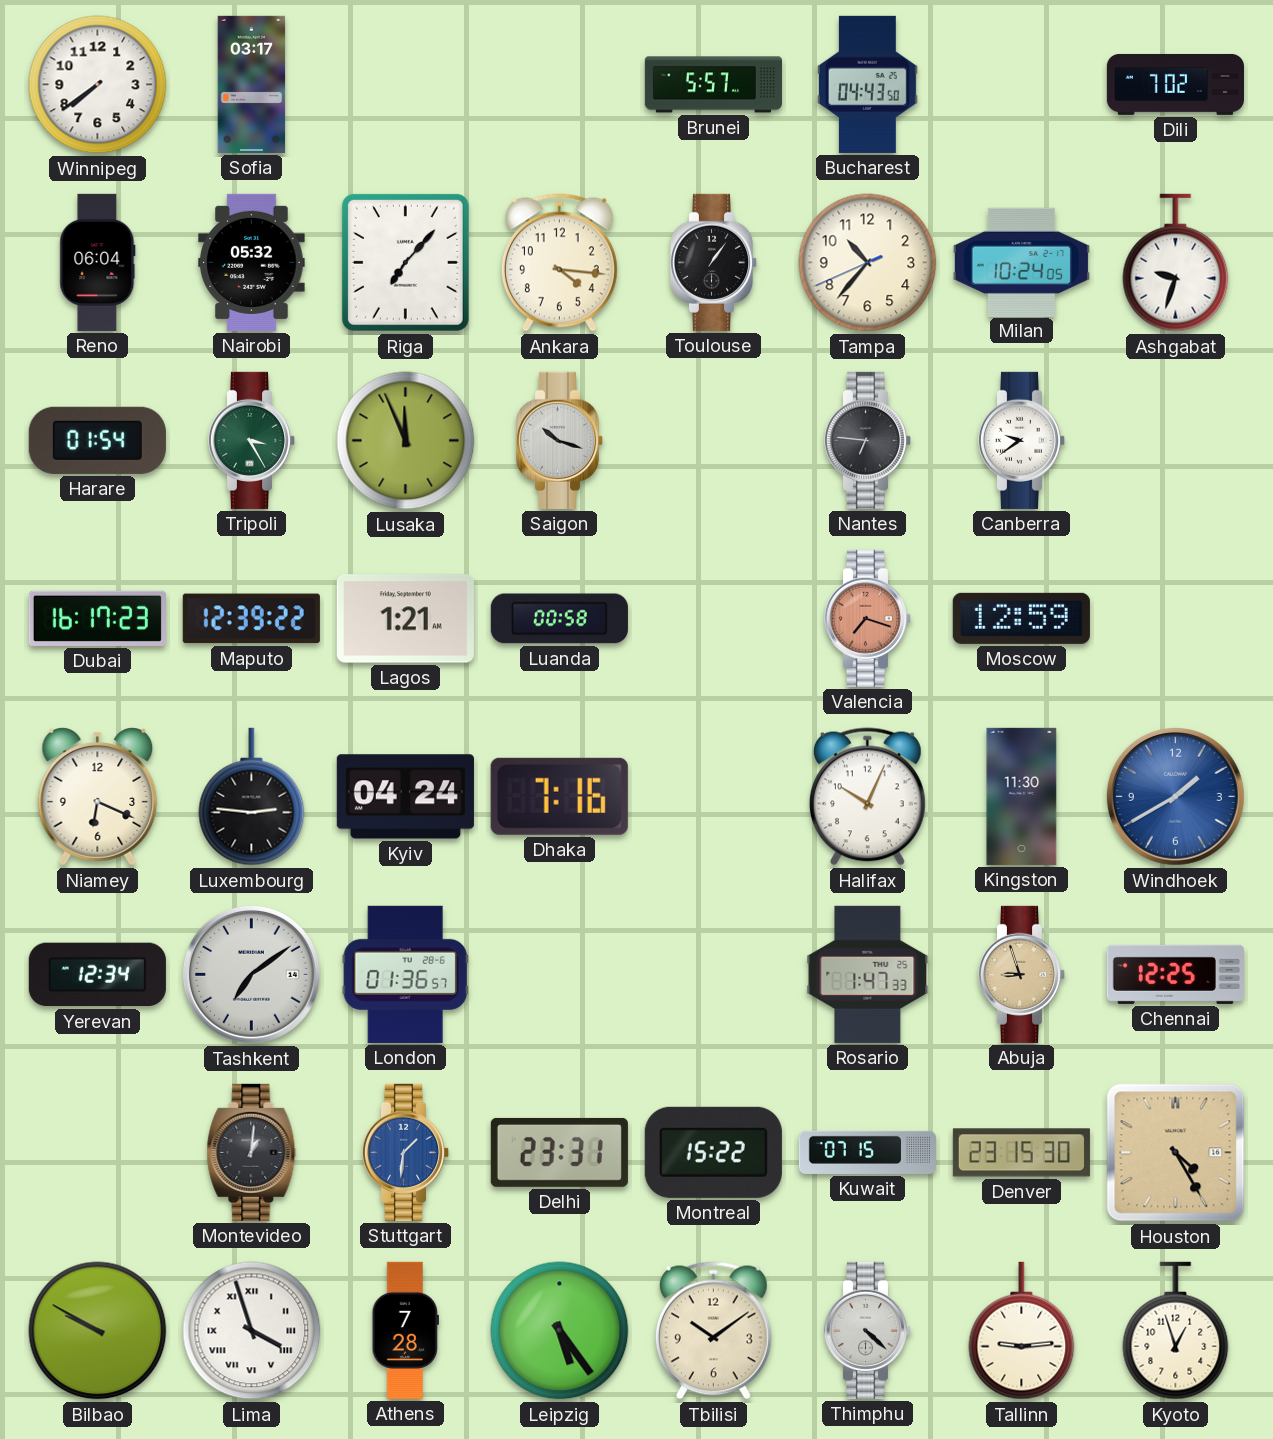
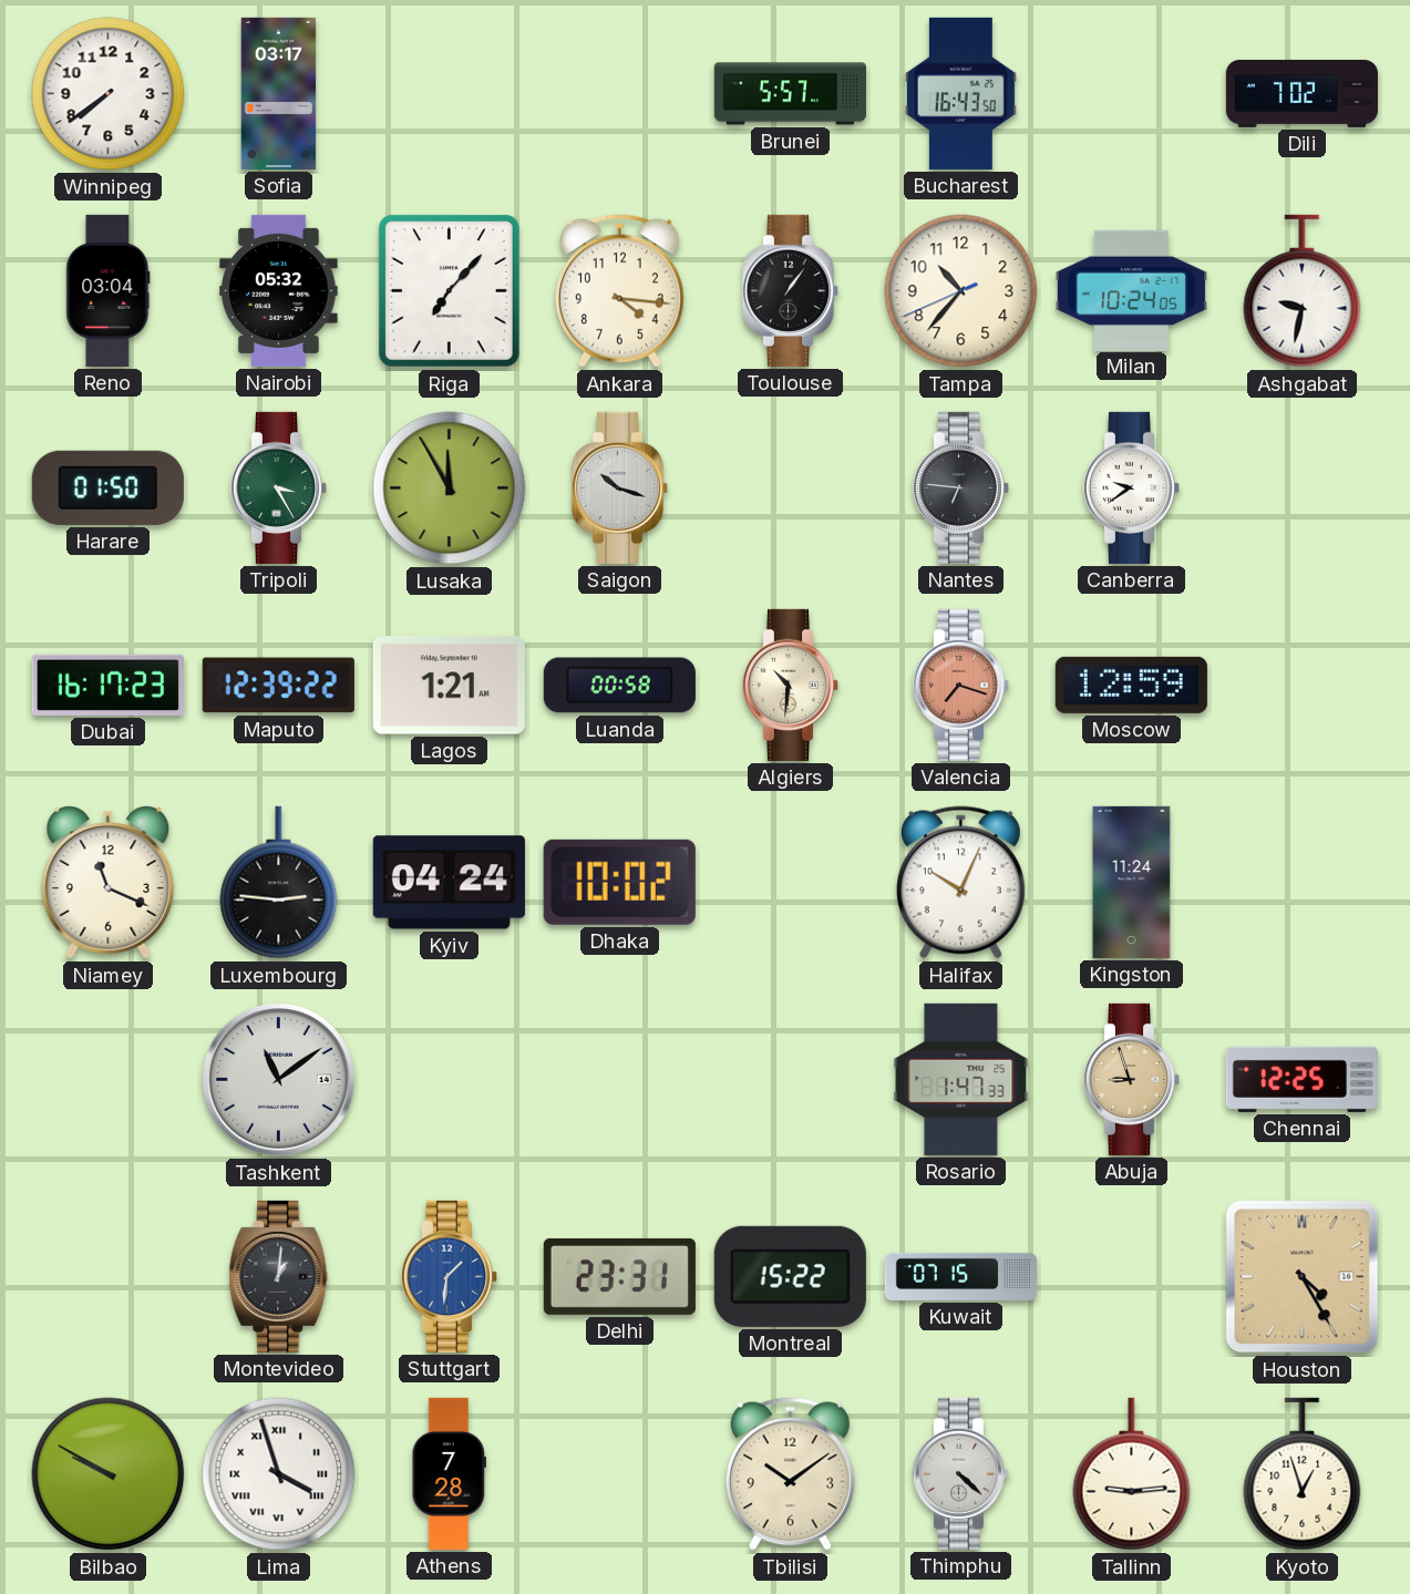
Bucharest: 04:43 -> 16:43 (960, 93)
Reno: 06:04 -> 03:04 (109, 290)
Ashgabat: 9:33 -> 9:32 (1303, 291)
Harare: 01:54 -> 01:50 (107, 487)
Lusaka: 11:56 -> 11:55 (450, 489)
Algiers: none -> 10:31 (791, 685)
Niamey: 6:19 -> 11:19 (109, 883)
Dhaka: 7:16 -> 10:02 (619, 882)
Kingston: 11:30 -> 11:24 (1132, 882)
Windhoek: 1:40 -> none (1175, 796)
Yerevan: 12:34 -> none (97, 975)
Tashkent: 7:09 -> 11:09 (278, 1079)
London: 01:36 -> none (405, 974)
Denver: 23:15 -> none (1021, 1153)
Leipzig: 5:24 -> none (560, 1331)
